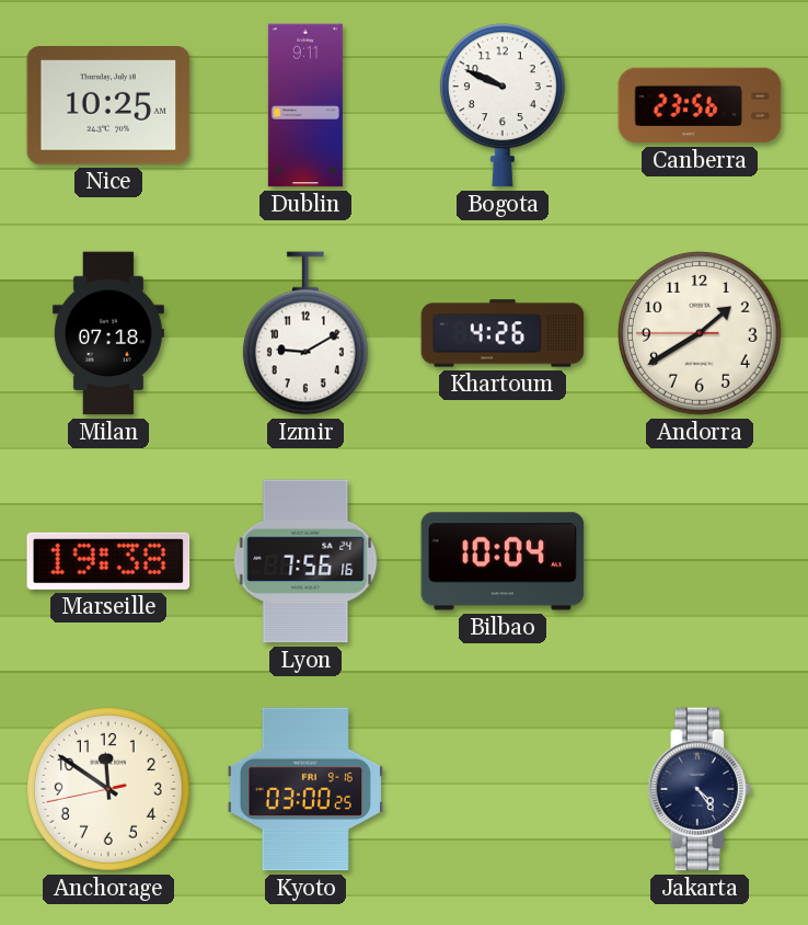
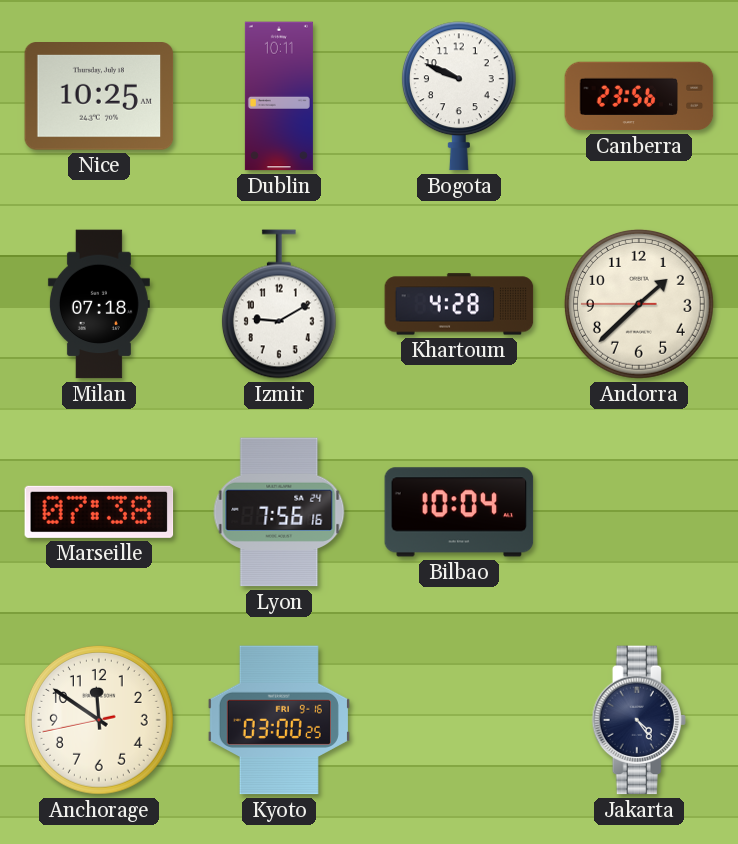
Dublin: 9:11 -> 10:11 (279, 96)
Khartoum: 4:26 -> 4:28 (459, 304)
Andorra: 1:39 -> 1:37 (639, 304)
Marseille: 19:38 -> 07:38 (99, 512)
